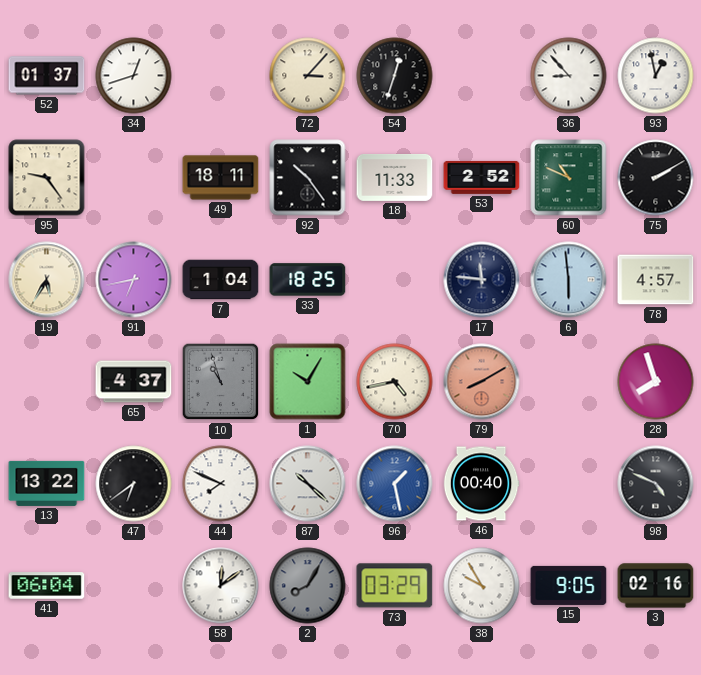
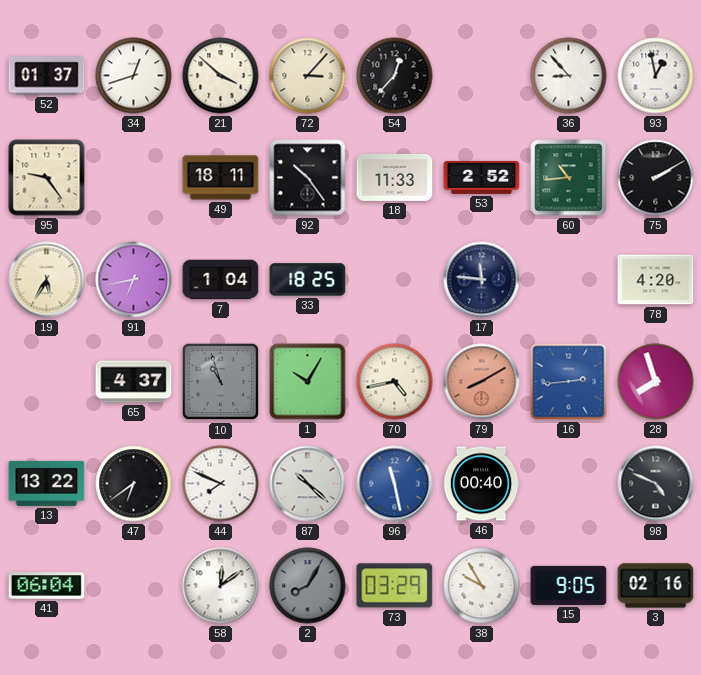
21: none -> 3:52 (221, 76)
54: 12:33 -> 12:37 (395, 76)
60: 10:49 -> 10:44 (569, 178)
6: 5:59 -> none (569, 280)
78: 4:57 -> 4:20 (656, 280)
16: none -> 2:44 (569, 382)
96: 1:28 -> 11:28 (395, 484)
